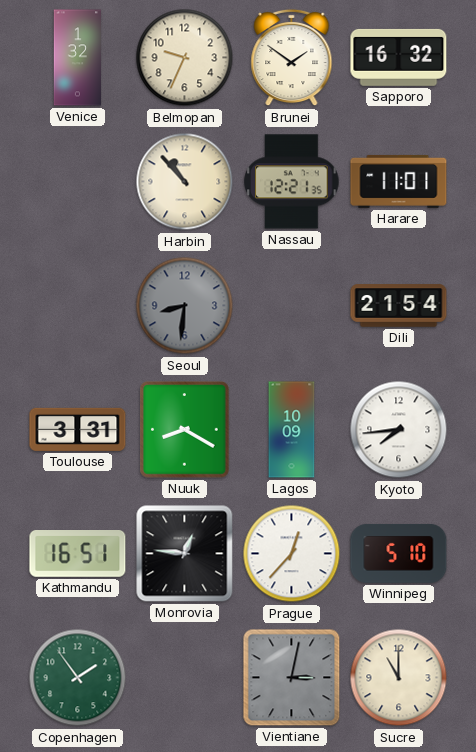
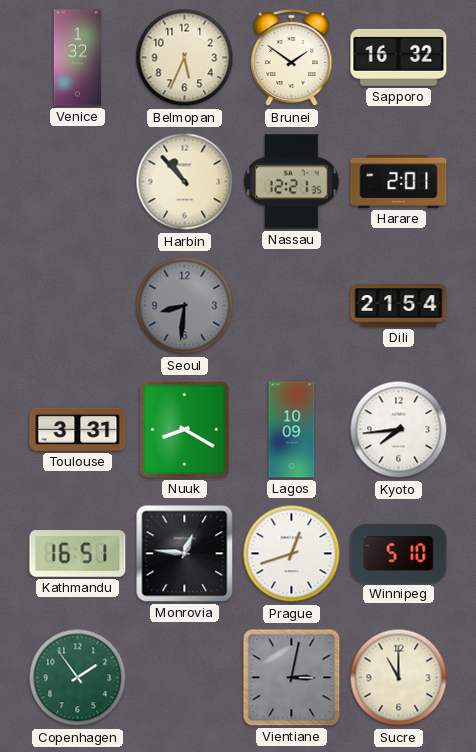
Belmopan: 9:34 -> 5:34 (185, 58)
Harare: 11:01 -> 2:01 (399, 181)
Prague: 12:37 -> 12:42 (292, 554)
